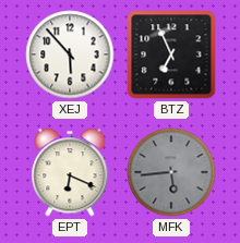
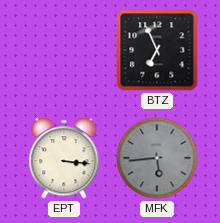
XEJ: 5:53 -> none (70, 54)
EPT: 6:19 -> 3:16 (64, 158)
